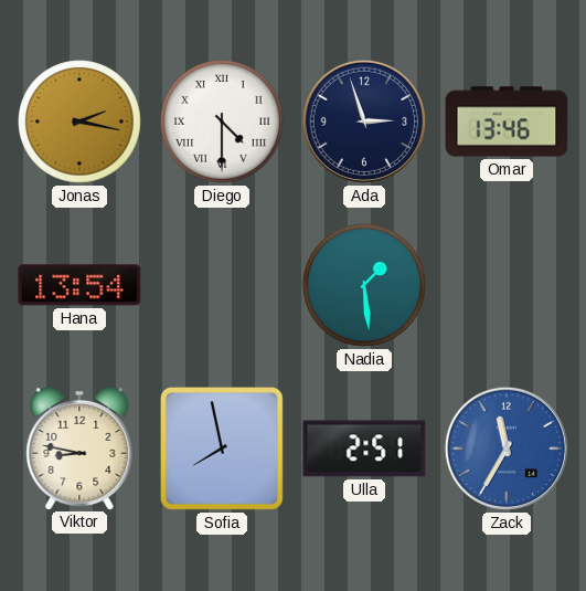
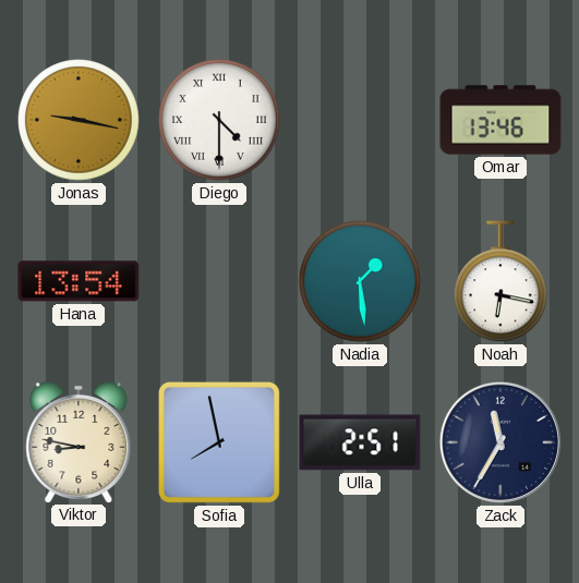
Jonas: 2:17 -> 9:17 (79, 120)
Ada: 2:57 -> none (364, 122)
Noah: none -> 6:17 (502, 282)
Zack dial: blue -> navy (500, 442)
